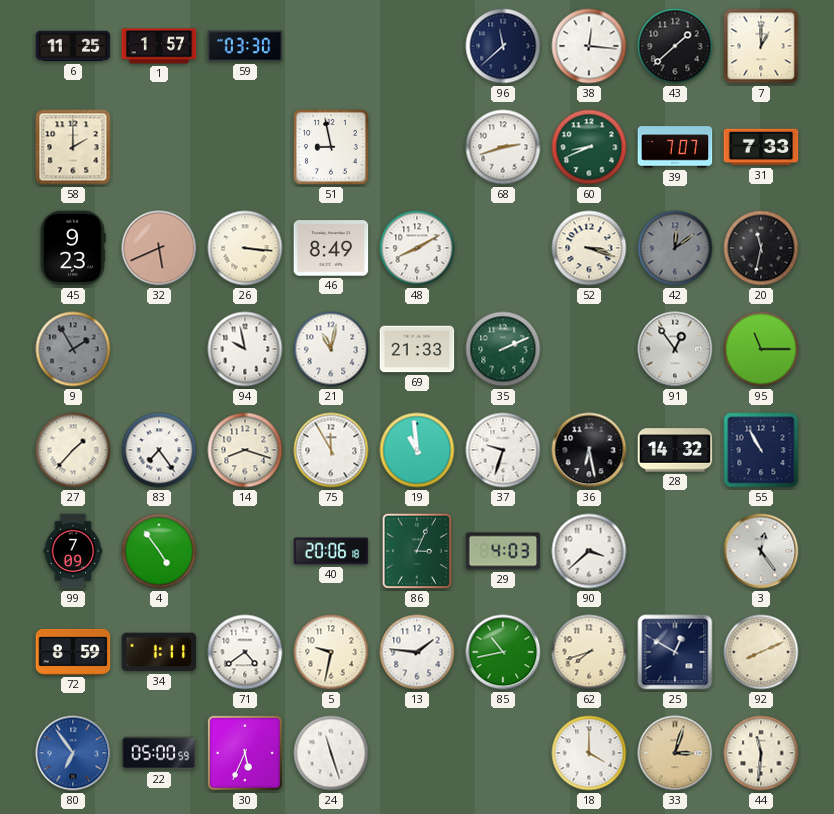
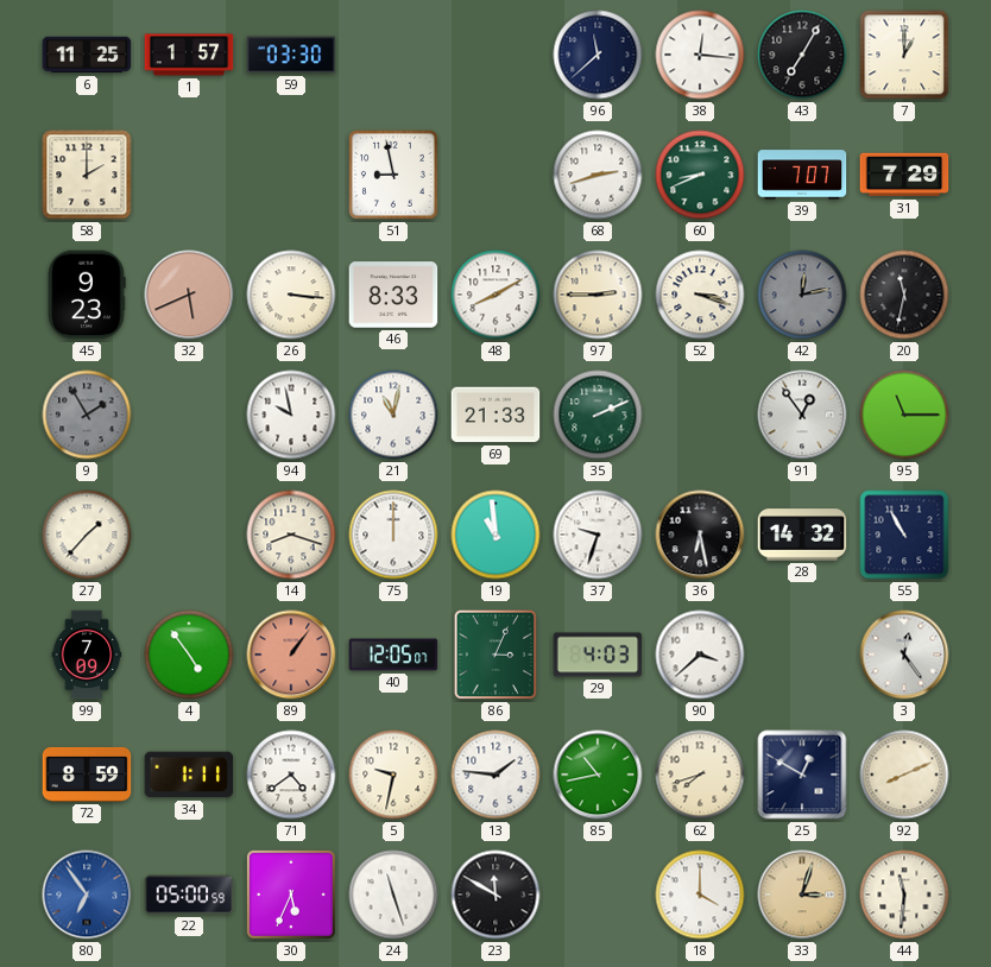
43: 1:38 -> 7:05 (802, 55)
31: 7:33 -> 7:29 (904, 175)
46: 8:49 -> 8:33 (393, 295)
97: none -> 2:45 (598, 295)
42: 12:09 -> 12:13 (802, 295)
83: 7:24 -> none (159, 450)
75: 11:55 -> 12:00 (393, 535)
89: none -> 1:06 (291, 655)
40: 20:06 -> 12:05 (393, 655)
23: none -> 11:50 (495, 895)
